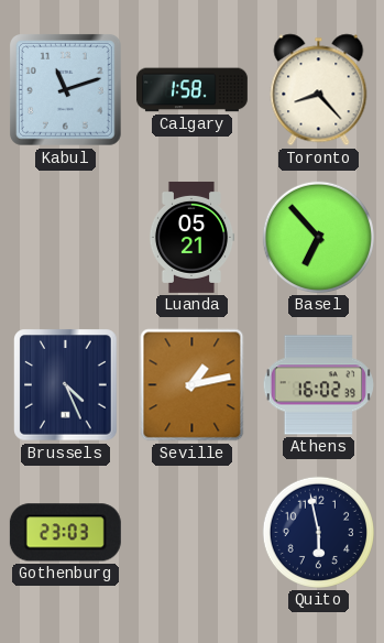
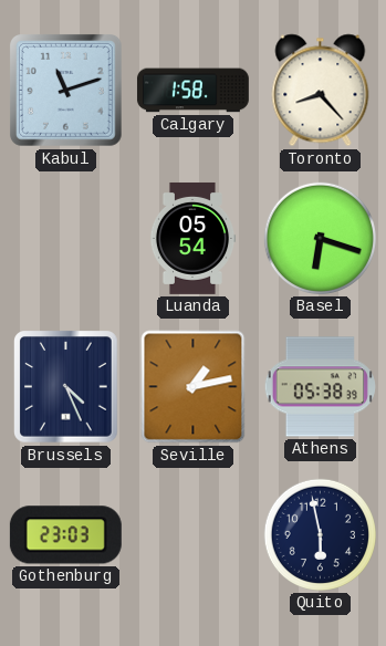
Luanda: 05:21 -> 05:54 (192, 238)
Basel: 6:53 -> 6:18 (320, 238)
Athens: 16:02 -> 05:38 (320, 387)
